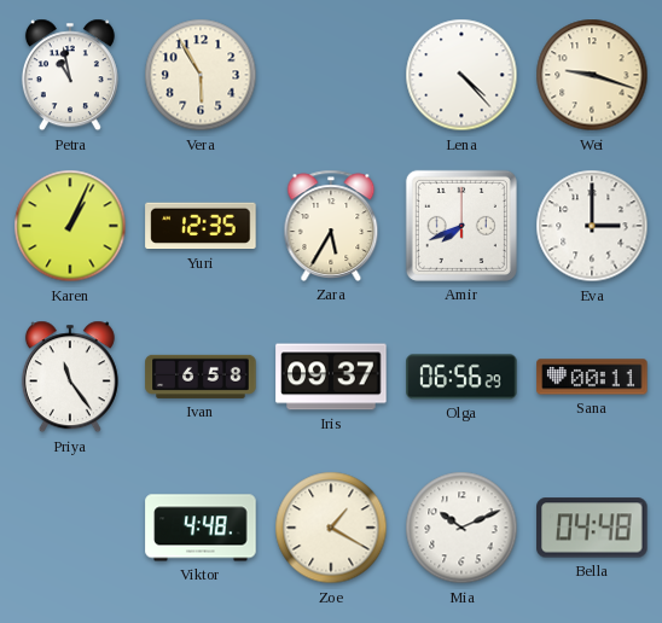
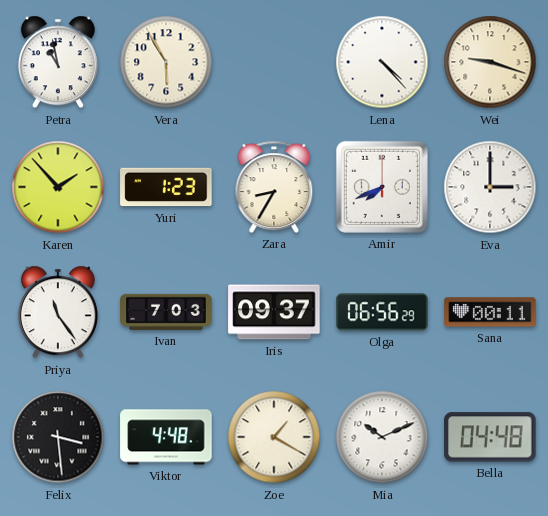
Karen: 1:04 -> 1:53 (58, 187)
Yuri: 12:35 -> 1:23 (166, 187)
Zara: 5:35 -> 8:35 (274, 187)
Ivan: 6:58 -> 7:03 (166, 312)
Felix: none -> 3:29 (58, 437)
